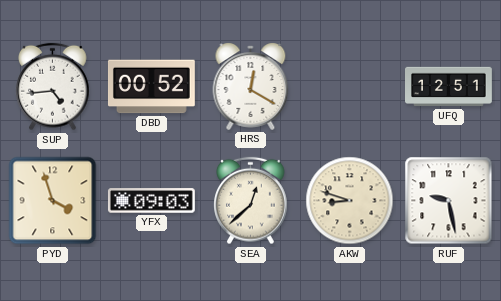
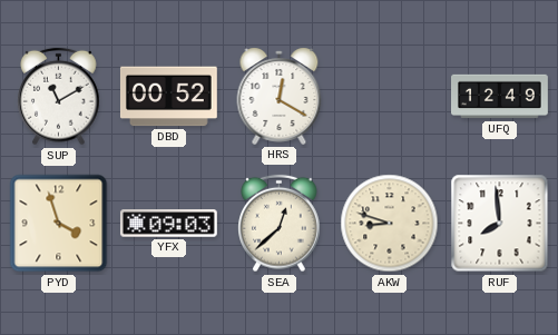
SUP: 4:44 -> 11:10 (59, 97)
UFQ: 12:51 -> 12:49 (500, 97)
RUF: 9:28 -> 7:59 (500, 224)
